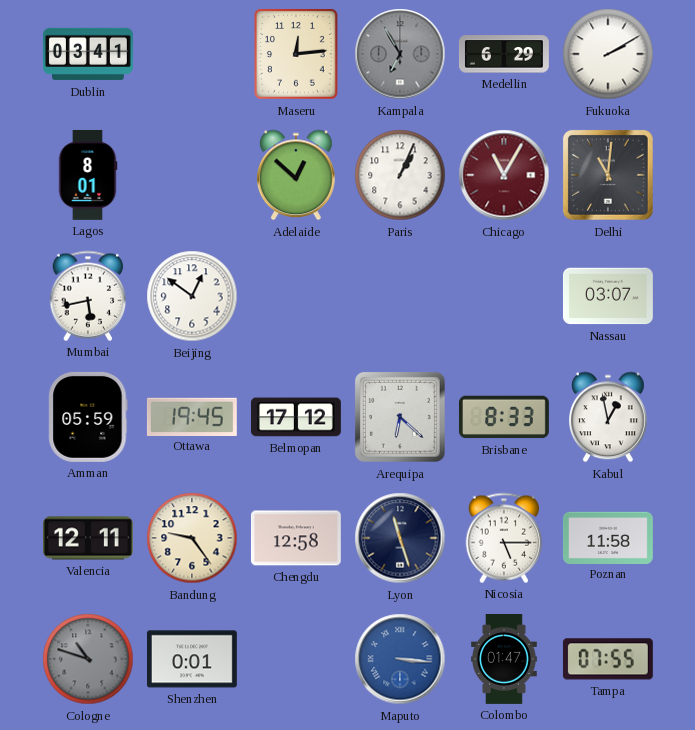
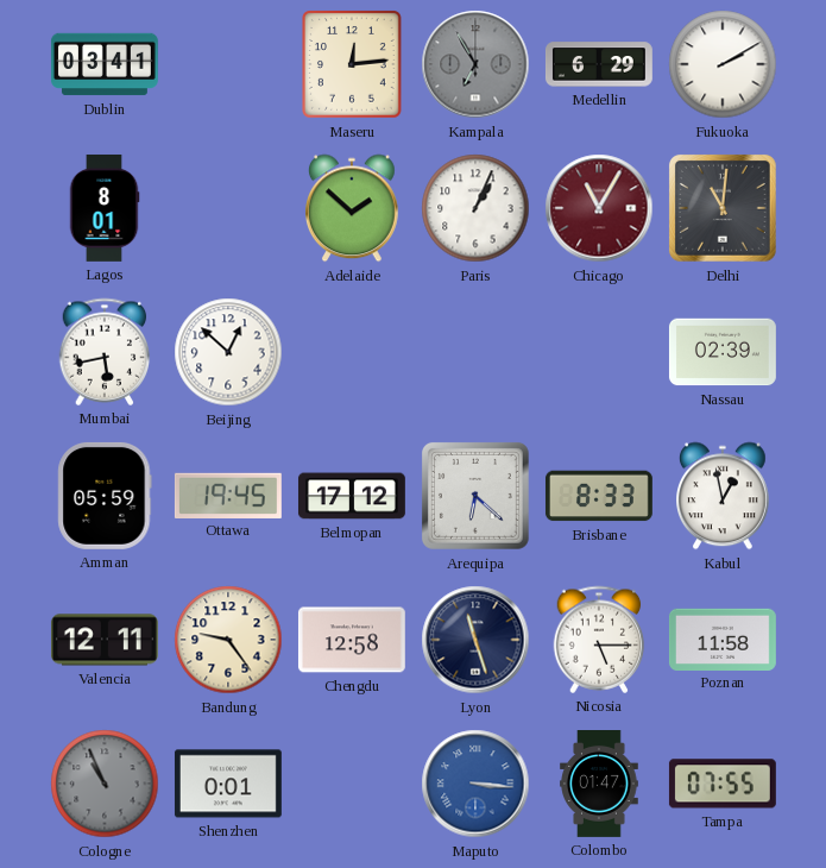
Adelaide: 12:52 -> 1:52 (353, 208)
Beijing: 12:51 -> 12:52 (228, 352)
Nassau: 03:07 -> 02:39 (723, 352)
Cologne: 10:48 -> 10:56 (105, 784)
